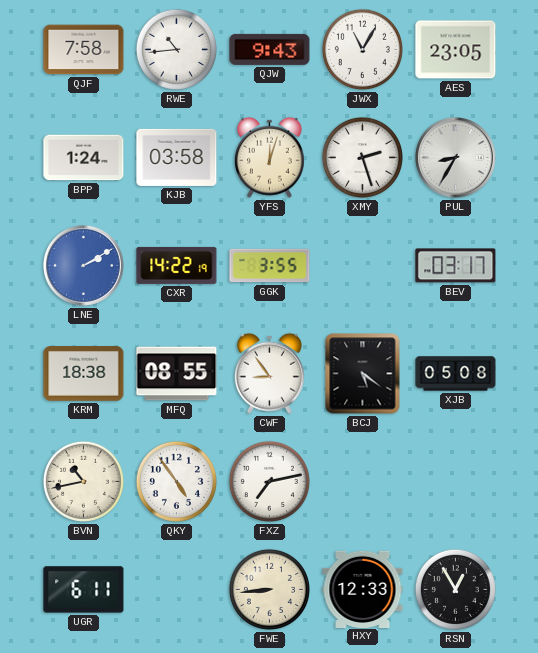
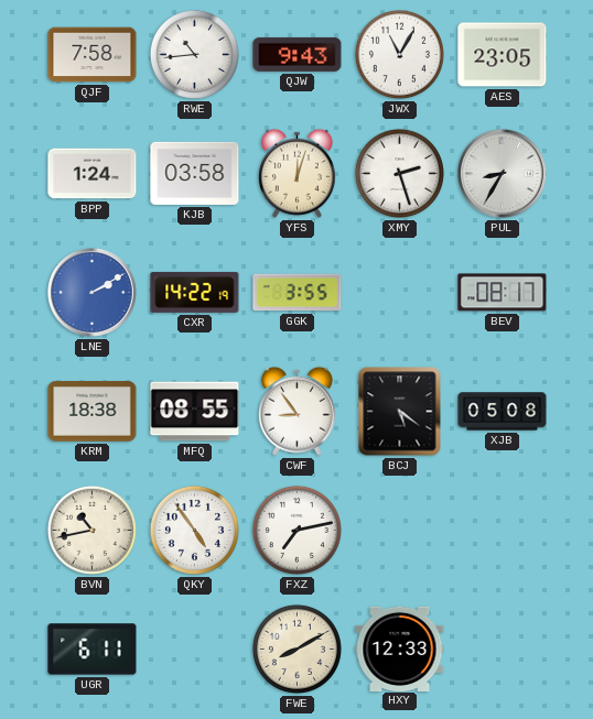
BEV: 03:17 -> 08:17 (503, 293)
FWE: 8:44 -> 8:10 (296, 649)
RSN: 12:55 -> none (455, 589)
